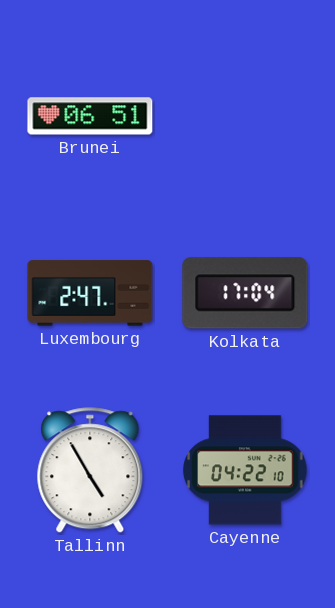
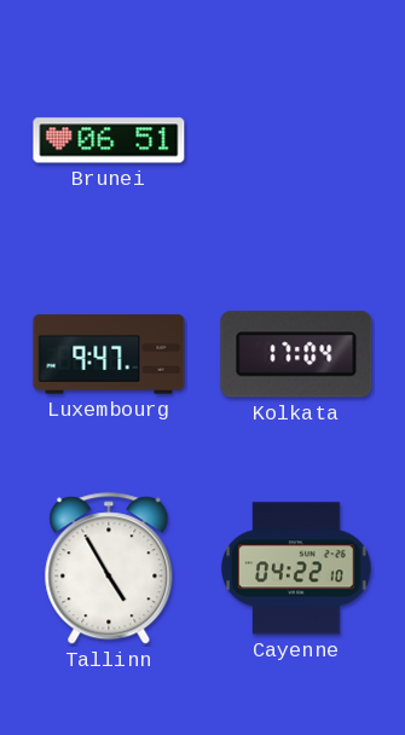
Luxembourg: 2:47 -> 9:47 (109, 354)
